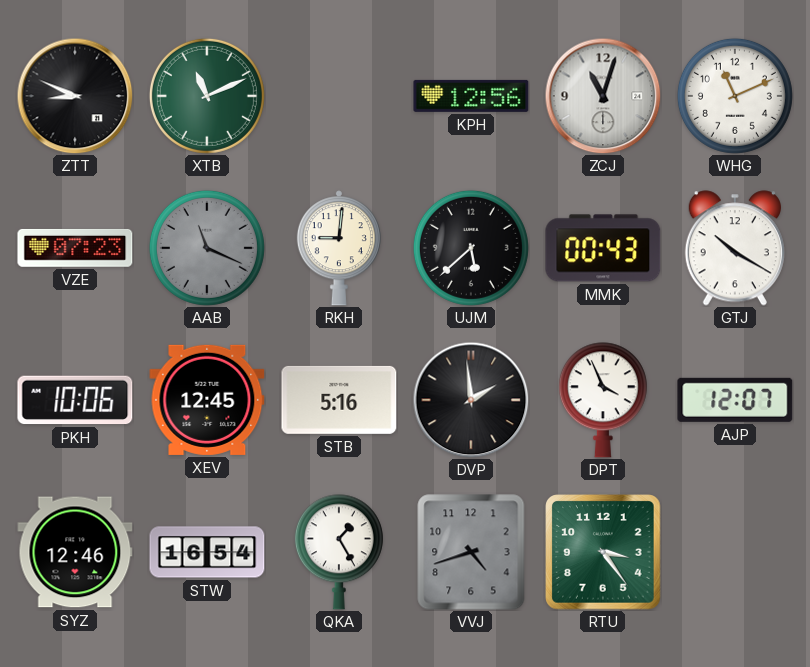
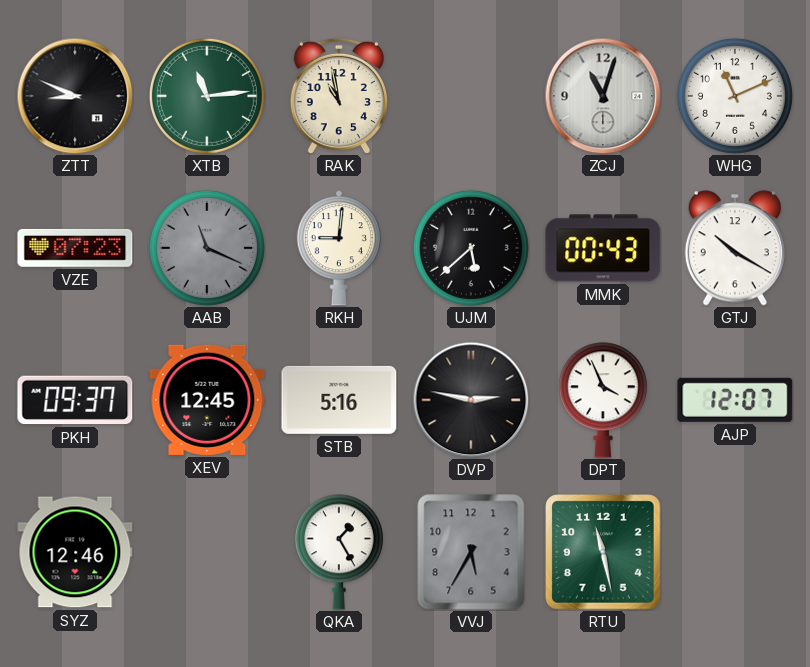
XTB: 11:11 -> 11:14 (207, 96)
RAK: none -> 10:58 (339, 96)
KPH: 12:56 -> none (471, 96)
PKH: 10:06 -> 09:37 (75, 400)
DVP: 1:59 -> 2:47 (471, 400)
STW: 16:54 -> none (207, 552)
VVJ: 4:42 -> 5:35 (471, 552)
RTU: 3:24 -> 11:28 (603, 552)
